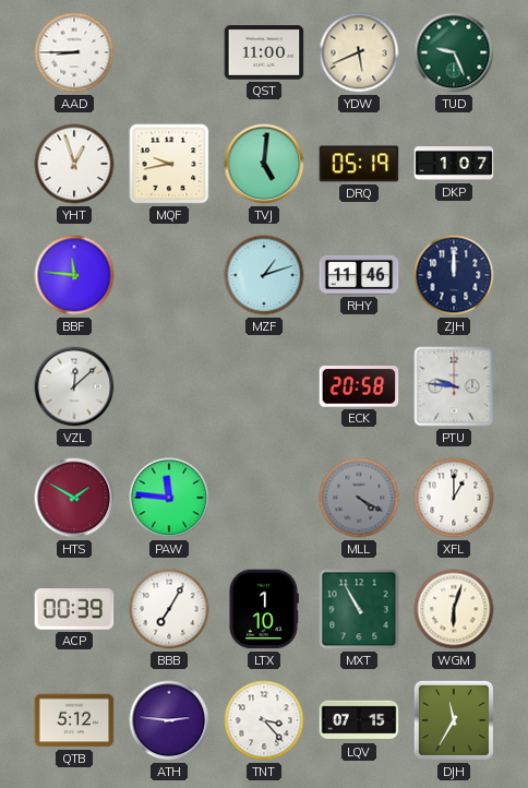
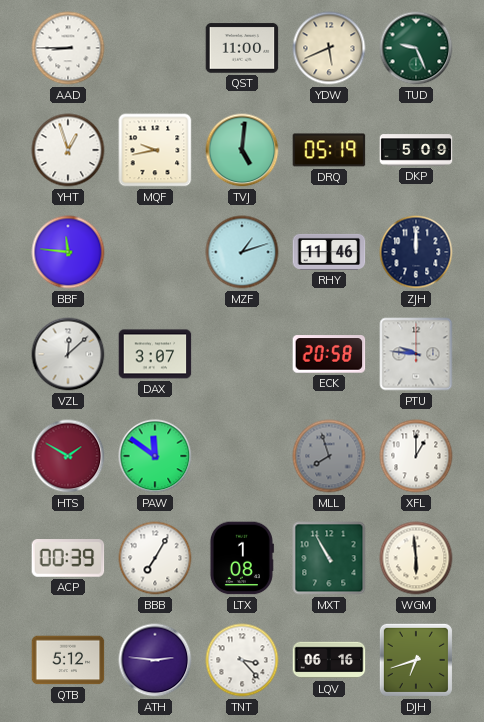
DKP: 1:07 -> 5:09 (416, 150)
DAX: none -> 3:07 (155, 354)
PAW: 11:46 -> 11:51 (155, 456)
MLL: 4:20 -> 7:57 (329, 456)
LTX: 1:10 -> 1:08 (241, 558)
WGM: 6:03 -> 5:59 (416, 558)
LQV: 07:15 -> 06:16 (329, 660)
DJH: 11:35 -> 6:42 (416, 660)
